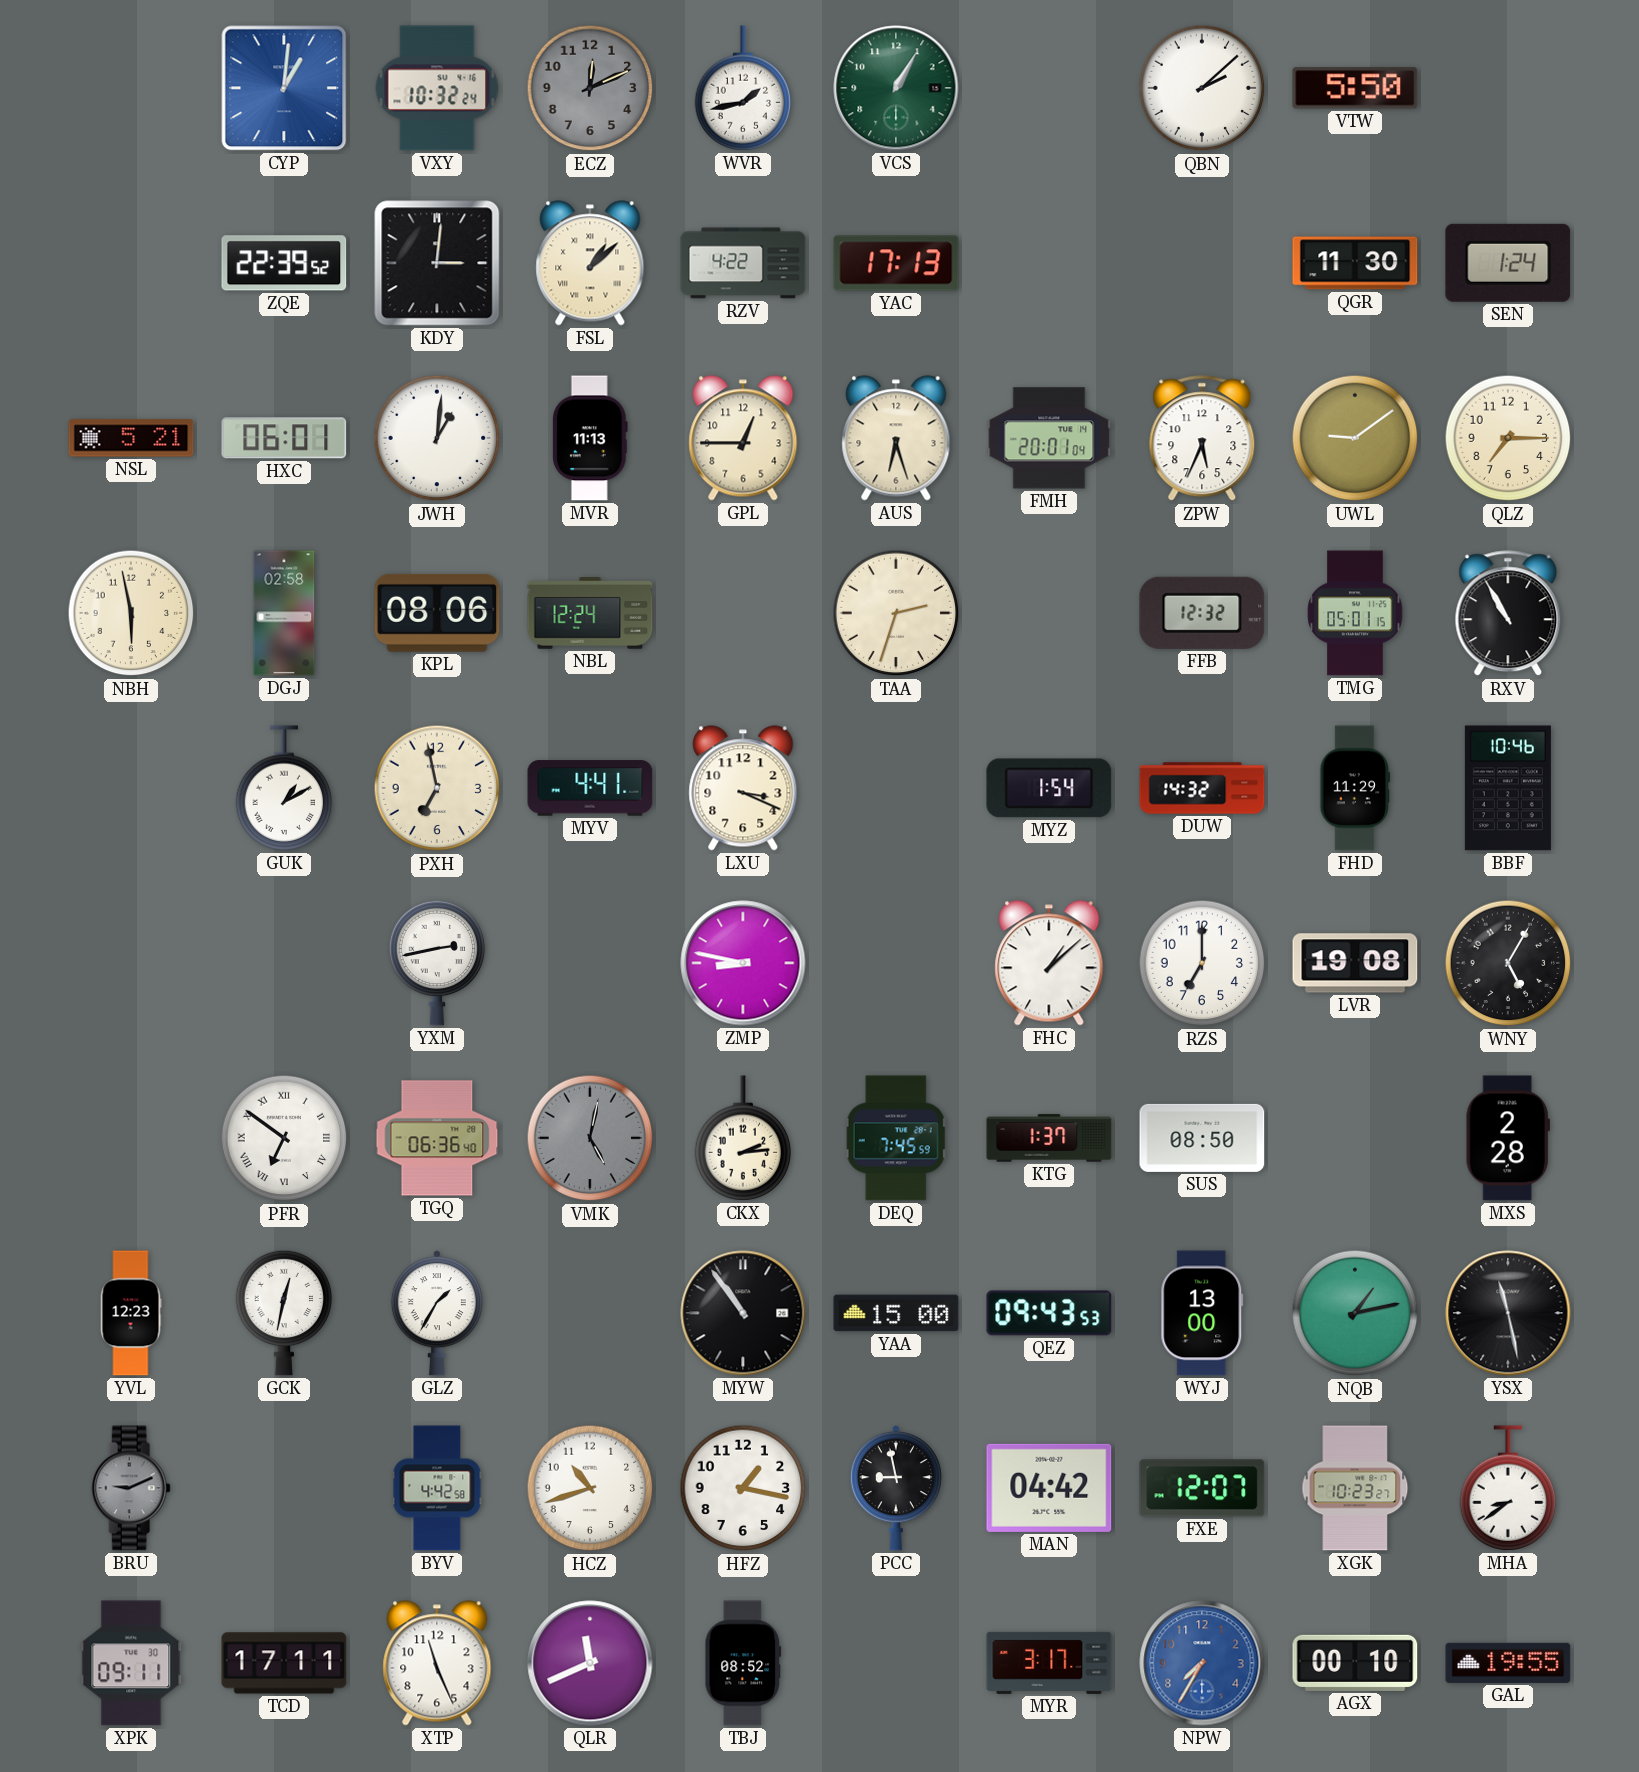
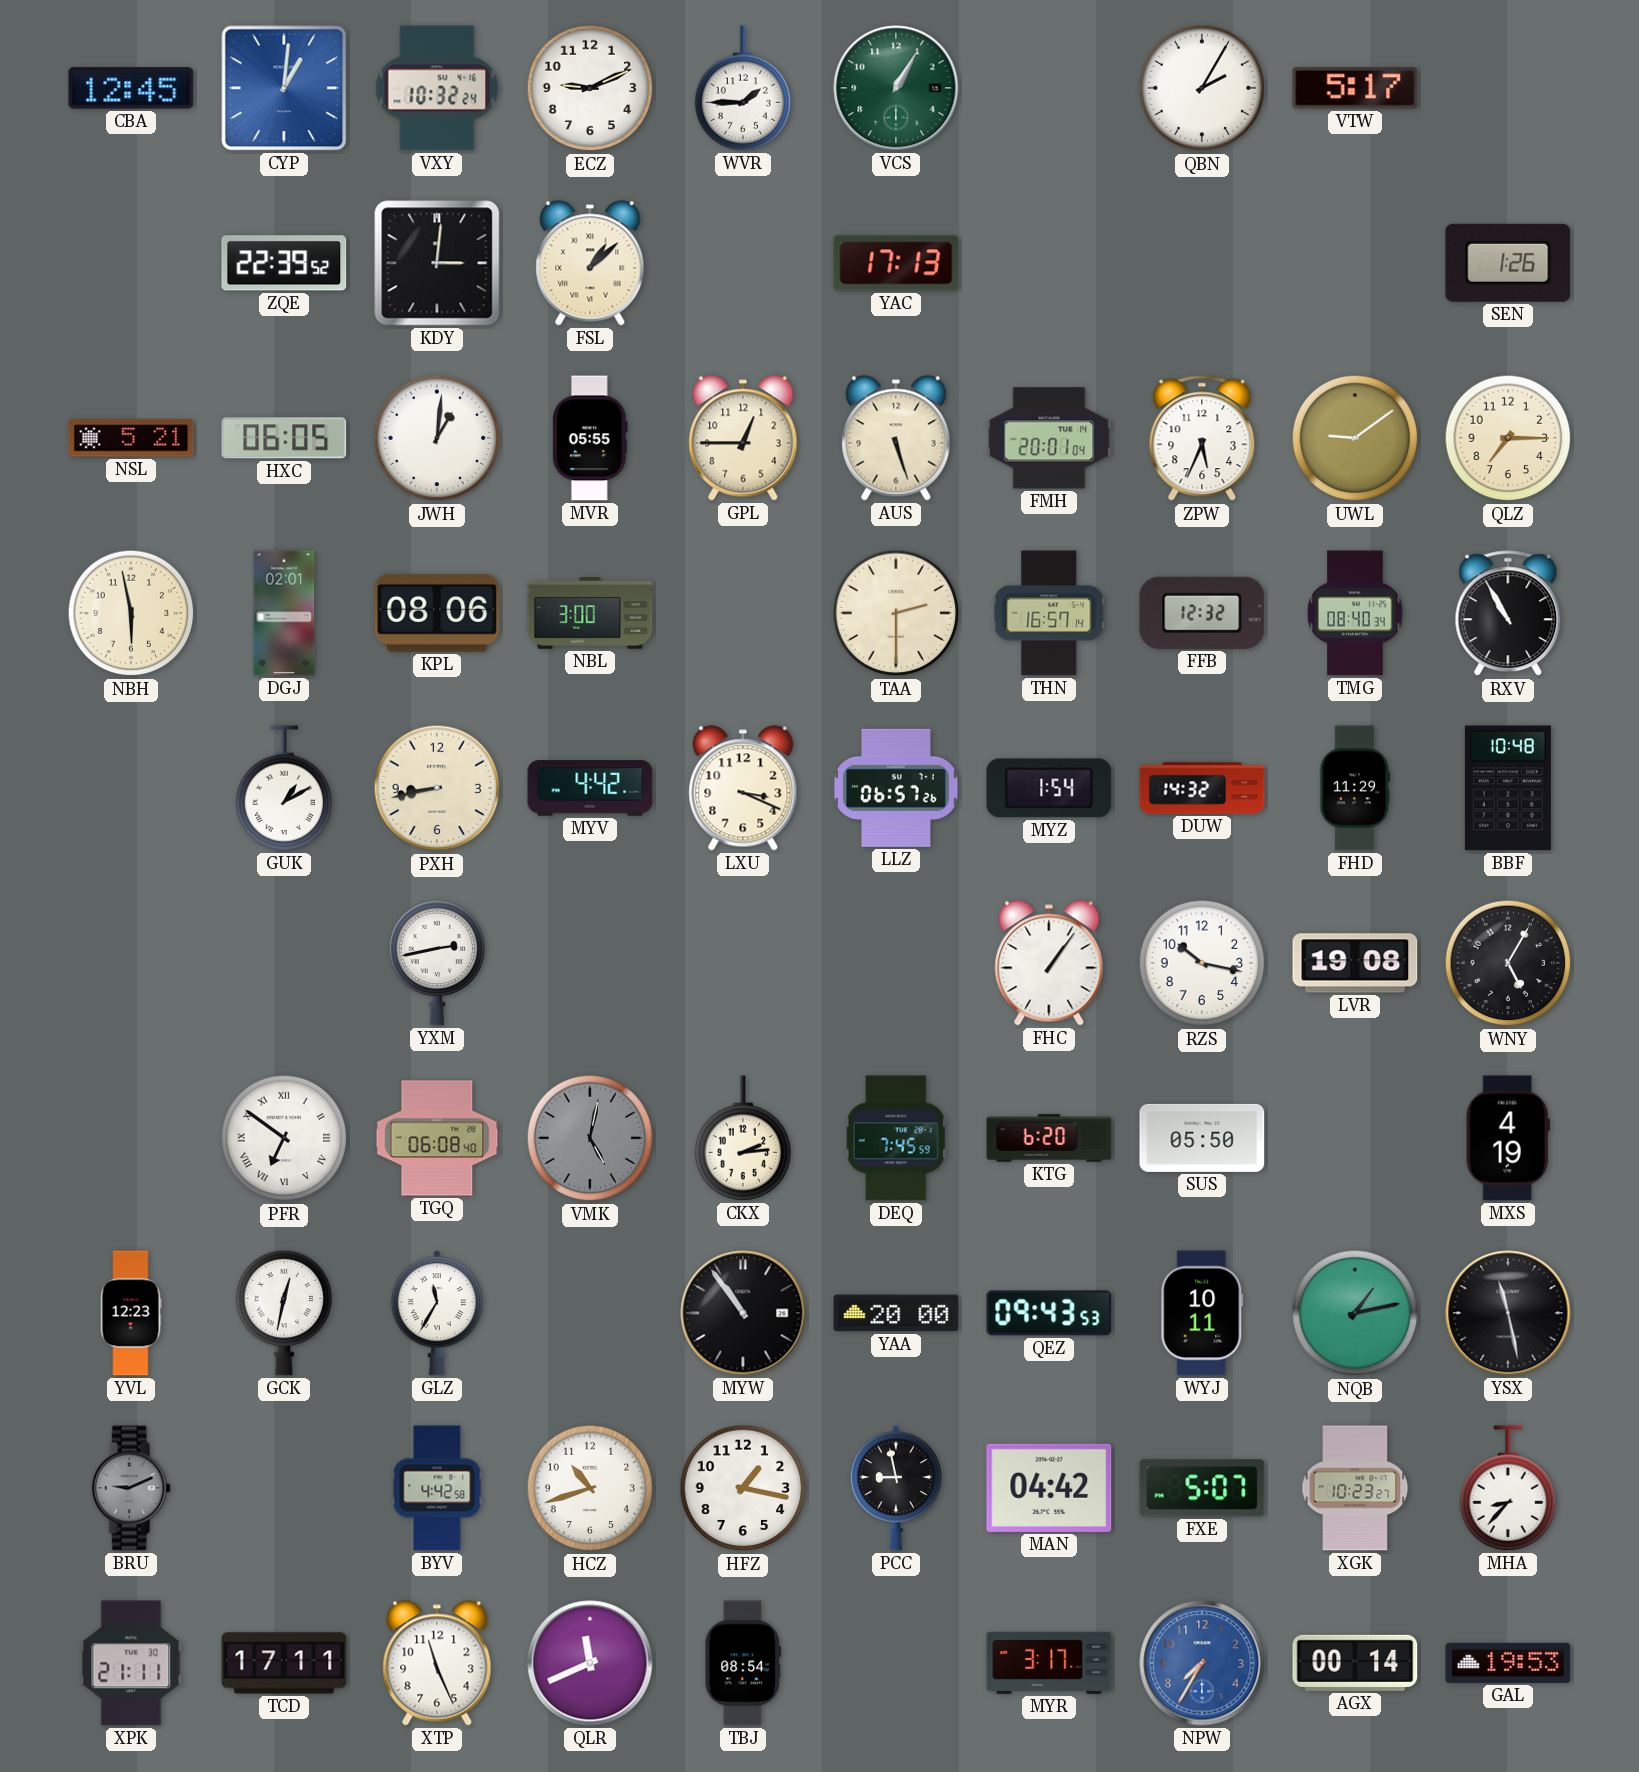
CBA: none -> 12:45 (131, 88)
ECZ: 12:11 -> 9:11 (590, 88)
ECZ dial: grey -> white (590, 88)
WVR: 1:43 -> 1:45 (743, 88)
QBN: 2:08 -> 2:05 (1202, 88)
VTW: 5:50 -> 5:17 (1355, 88)
RZV: 4:22 -> none (743, 263)
QGR: 11:30 -> none (1355, 263)
SEN: 1:24 -> 1:26 (1508, 263)
HXC: 06:01 -> 06:05 (284, 438)
MVR: 11:13 -> 05:55 (591, 438)
AUS: 6:27 -> 5:27 (896, 438)
DGJ: 02:58 -> 02:01 (284, 613)
NBL: 12:24 -> 3:00 (590, 613)
TAA: 2:33 -> 2:30 (896, 613)
THN: none -> 16:57 (1049, 613)
TMG: 05:01 -> 08:40 (1355, 613)
PXH: 6:58 -> 8:43 (437, 788)
MYV: 4:41 -> 4:42 (590, 788)
LLZ: none -> 06:57 (897, 788)
BBF: 10:46 -> 10:48 (1508, 788)
ZMP: 8:47 -> none (743, 963)
FHC: 1:08 -> 1:06 (1049, 963)
RZS: 7:00 -> 10:17 (1202, 963)
TGQ: 06:36 -> 06:08 (437, 1138)
KTG: 1:37 -> 6:20 (1049, 1138)
SUS: 08:50 -> 05:50 (1202, 1138)
MXS: 2:28 -> 4:19 (1508, 1138)
GLZ: 1:35 -> 11:35 (437, 1313)
YAA: 15:00 -> 20:00 (896, 1313)
WYJ: 13:00 -> 10:11 (1202, 1313)
FXE: 12:07 -> 5:07 (1202, 1488)
MHA: 8:39 -> 8:37 (1508, 1488)
XPK: 09:11 -> 21:11 (131, 1663)
TBJ: 08:52 -> 08:54 (743, 1663)
AGX: 00:10 -> 00:14 (1355, 1663)
GAL: 19:55 -> 19:53 (1508, 1663)
